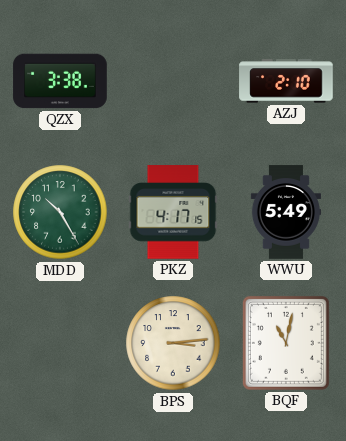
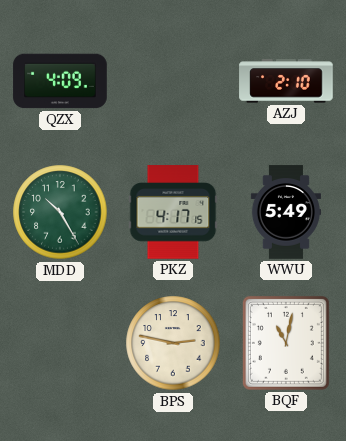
QZX: 3:38 -> 4:09 (60, 81)
BPS: 3:14 -> 2:47 (173, 343)
